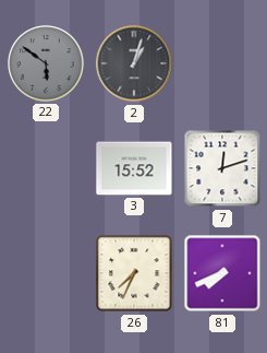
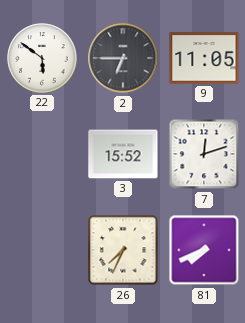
22 dial: grey -> white (42, 58)
2: 1:03 -> 6:45 (123, 58)
9: none -> 11:05 (204, 58)
